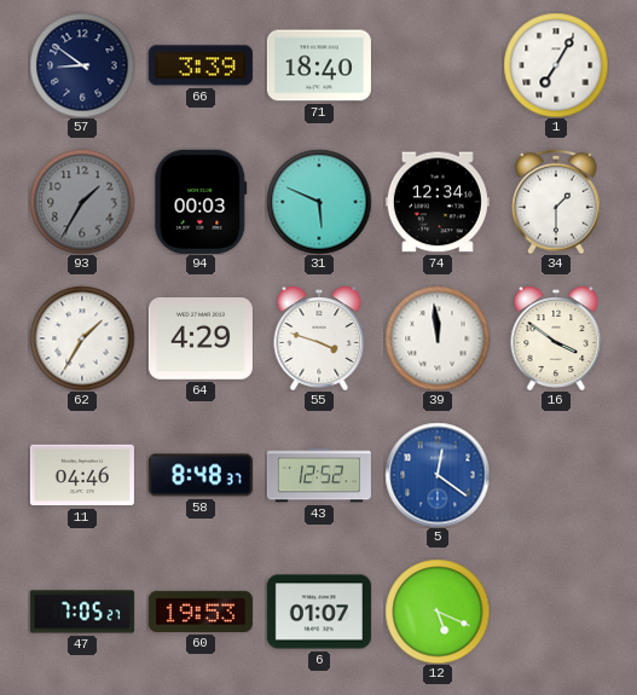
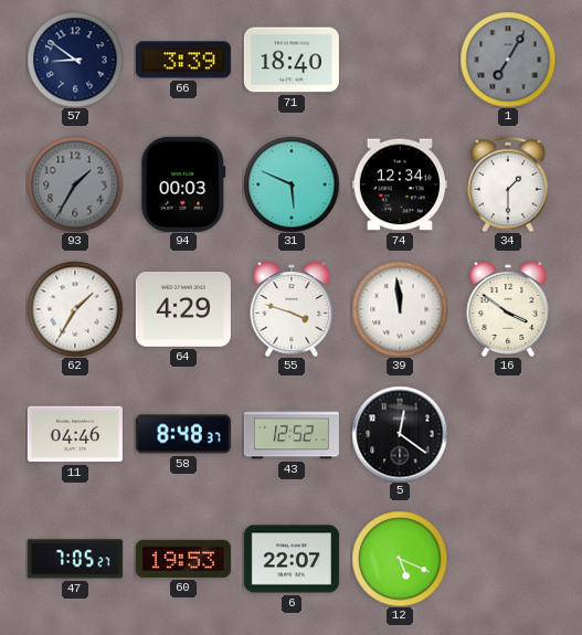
1 dial: white -> grey (508, 60)
5 dial: blue -> black (400, 434)
6: 01:07 -> 22:07 (292, 559)
